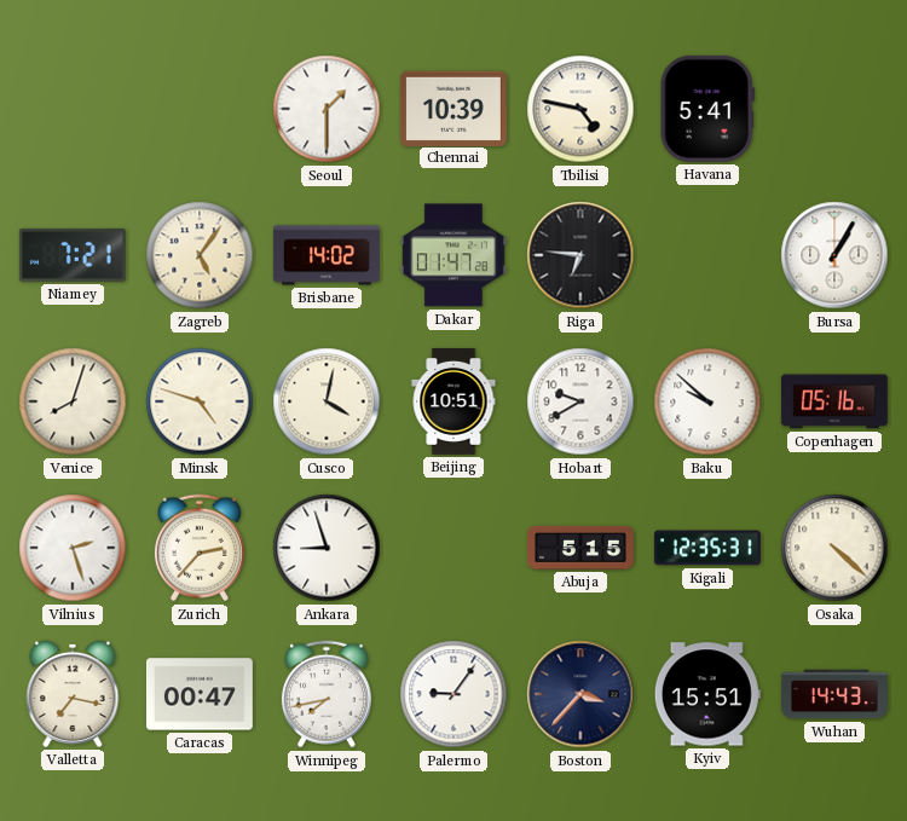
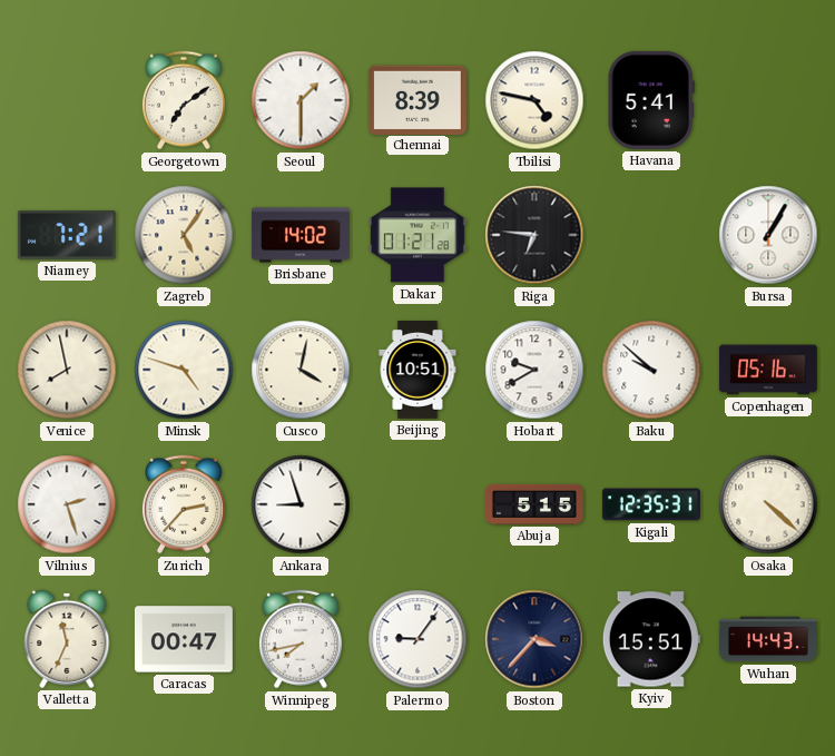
Georgetown: none -> 7:09 (184, 100)
Chennai: 10:39 -> 8:39 (417, 99)
Dakar: 01:47 -> 01:21 (417, 235)
Venice: 8:03 -> 7:58 (67, 370)
Valletta: 7:17 -> 11:34 (67, 639)
